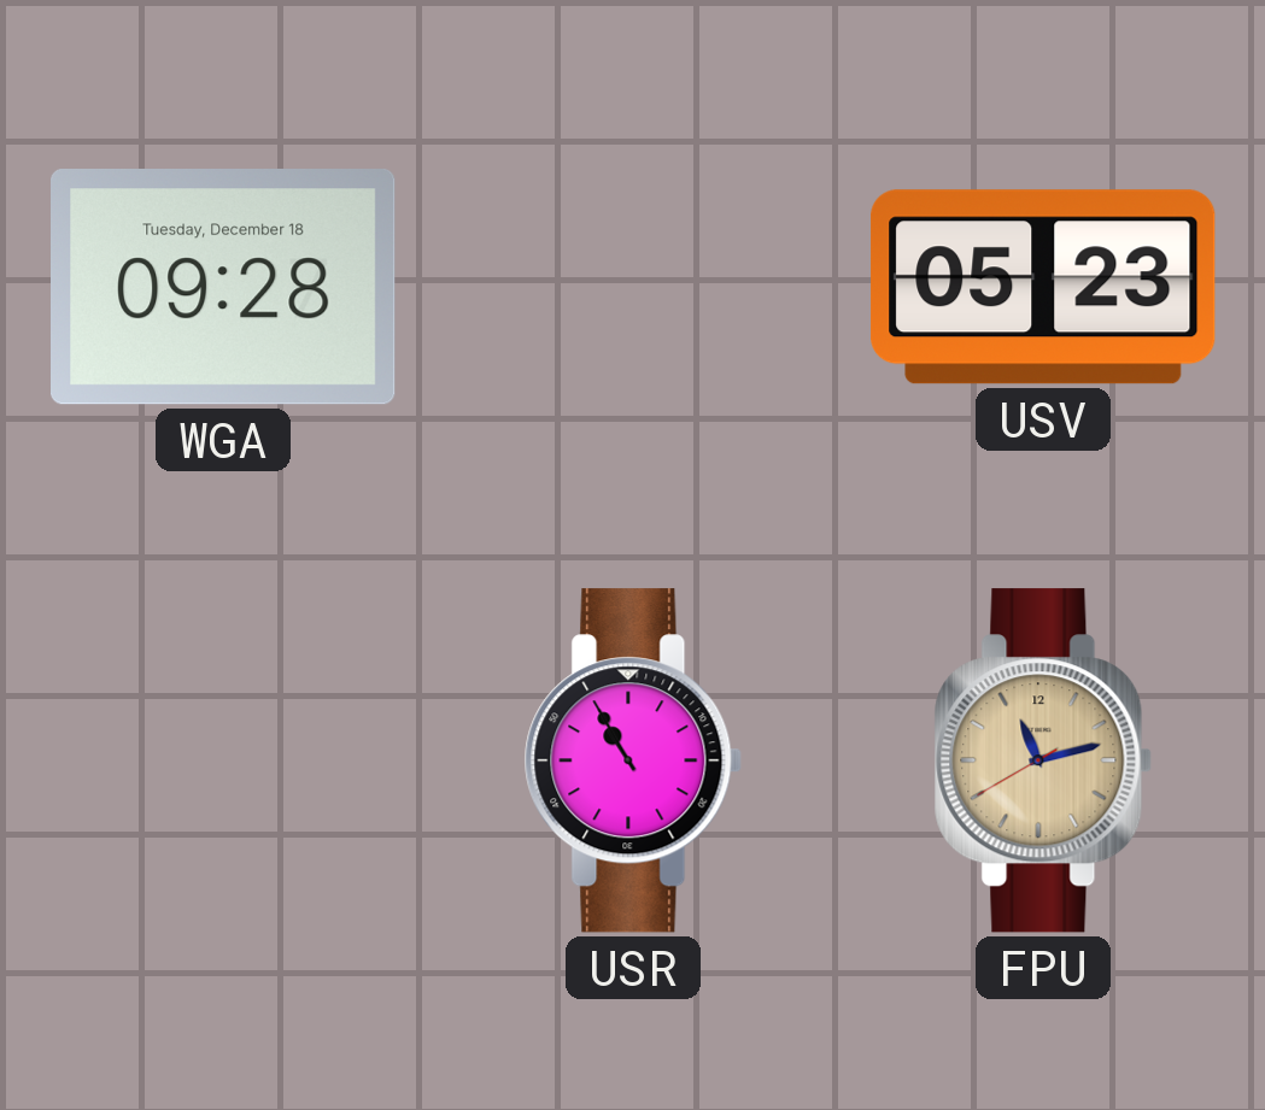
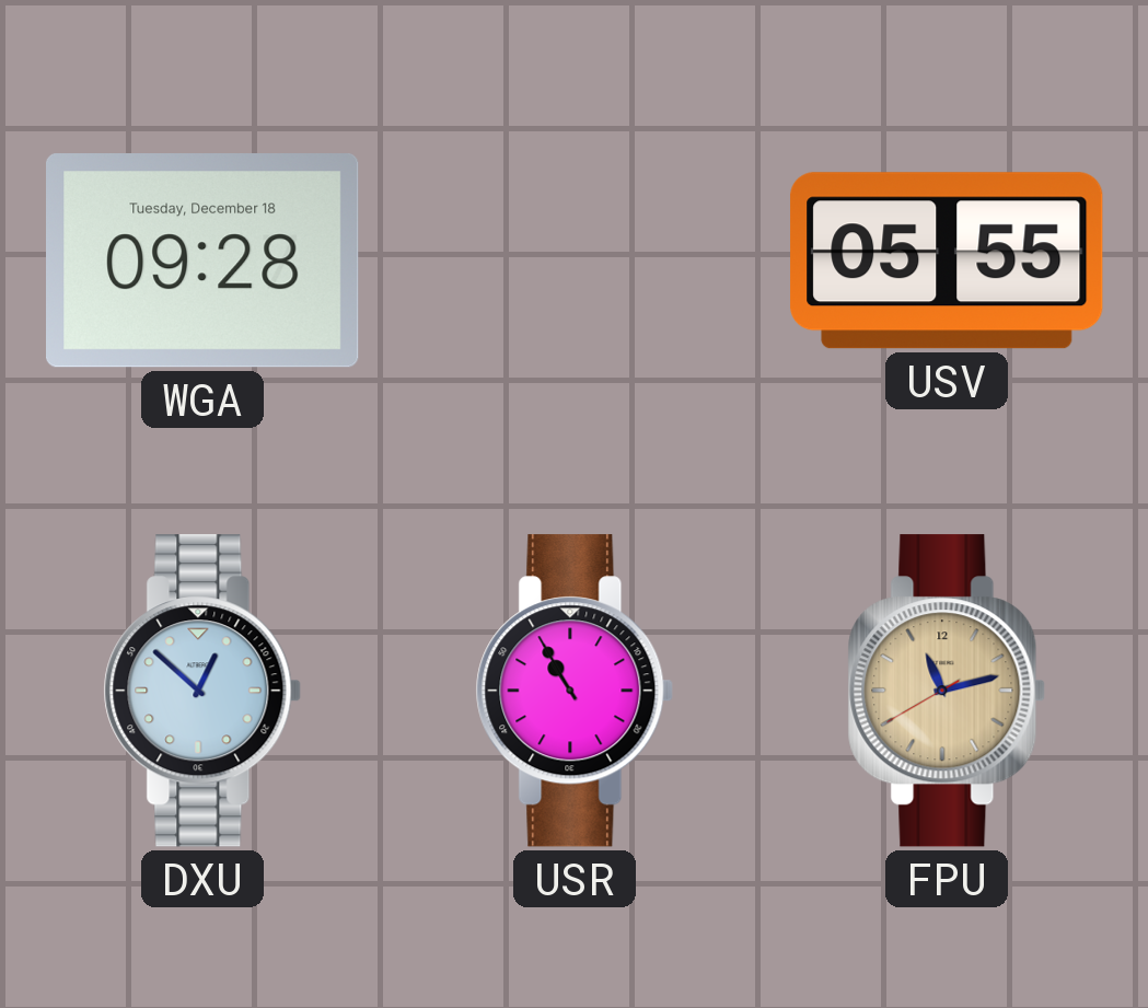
USV: 05:23 -> 05:55 (947, 260)
DXU: none -> 12:52 (202, 691)
